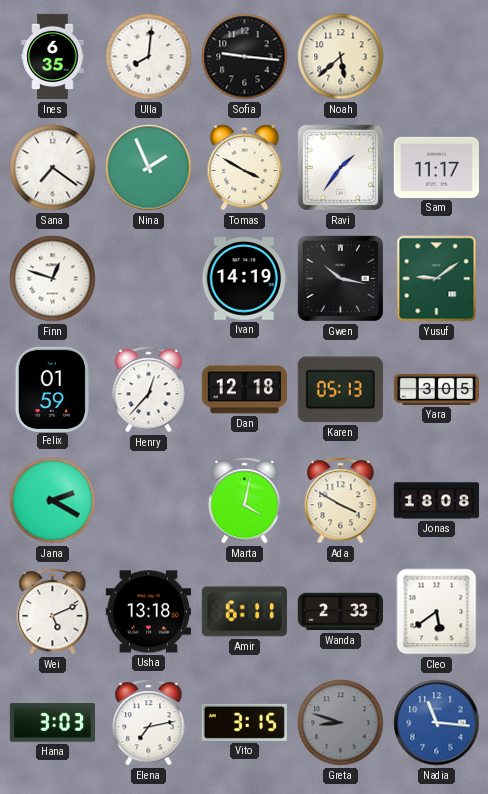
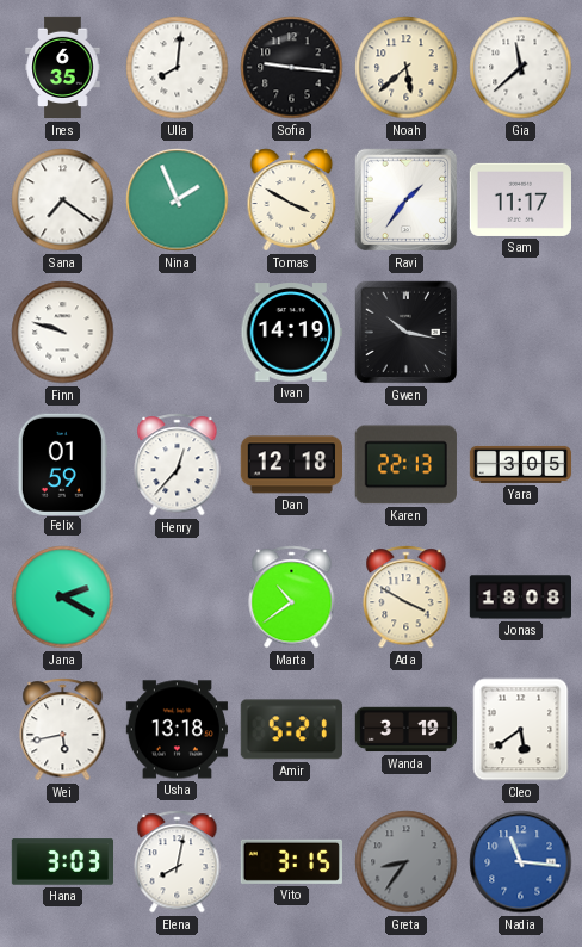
Gia: none -> 11:38 (521, 68)
Finn: 12:48 -> 9:48 (63, 333)
Yusuf: 9:09 -> none (437, 279)
Karen: 05:13 -> 22:13 (405, 465)
Marta: 4:02 -> 10:39 (292, 598)
Wei: 5:11 -> 5:43 (63, 730)
Amir: 6:11 -> 5:21 (291, 730)
Wanda: 2:33 -> 3:19 (405, 730)
Elena: 7:13 -> 8:02 (178, 862)
Greta: 8:48 -> 8:36 (407, 862)
